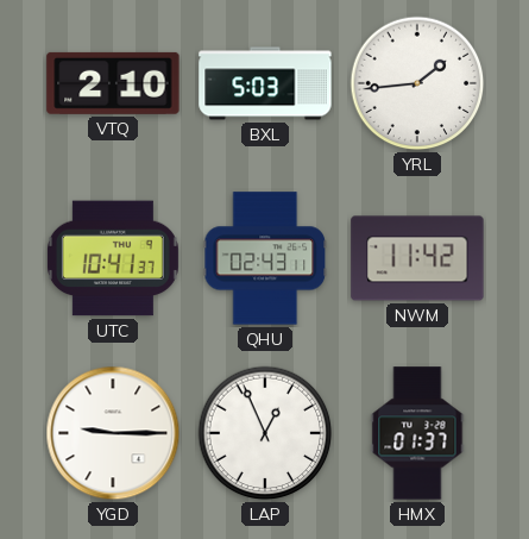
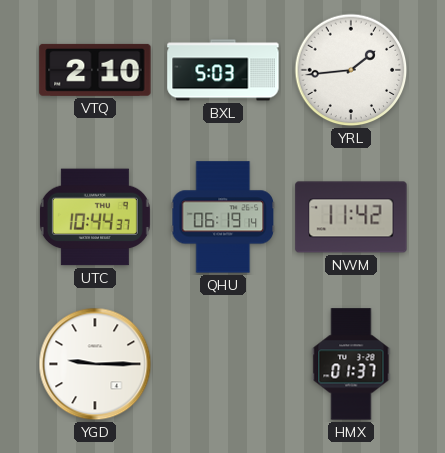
UTC: 10:41 -> 10:44 (95, 217)
QHU: 02:43 -> 06:19 (223, 217)
LAP: 12:56 -> none (265, 433)
